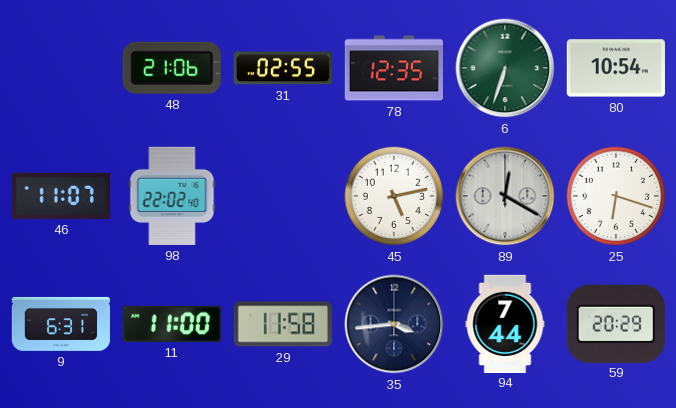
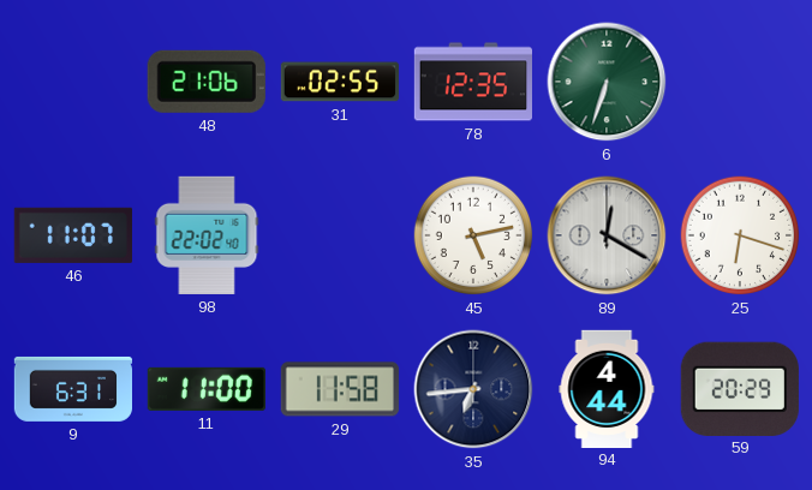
80: 10:54 -> none (615, 68)
35: 3:44 -> 6:44 (473, 389)
94: 7:44 -> 4:44 (607, 388)
